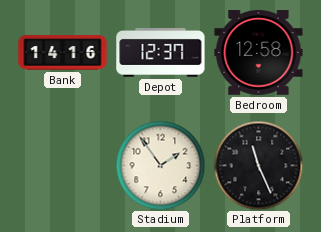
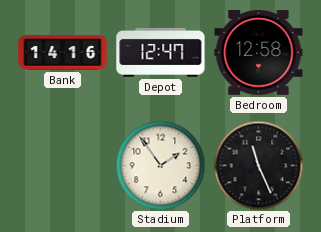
Depot: 12:37 -> 12:47 (161, 52)
